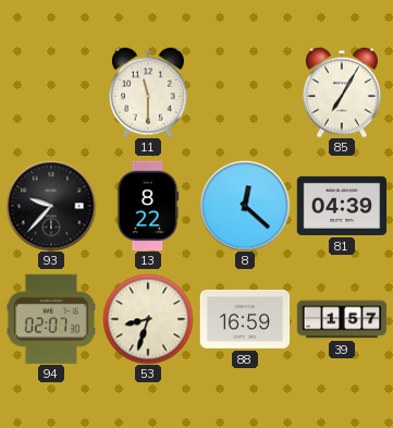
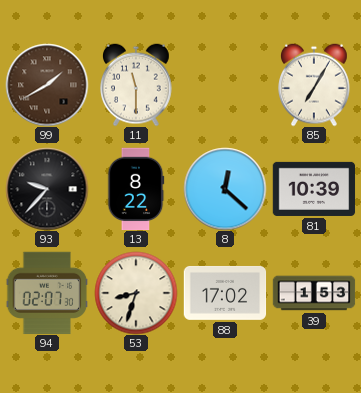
99: none -> 1:40 (47, 85)
81: 04:39 -> 10:39 (314, 189)
88: 16:59 -> 17:02 (225, 293)
39: 1:57 -> 1:53 (314, 293)
